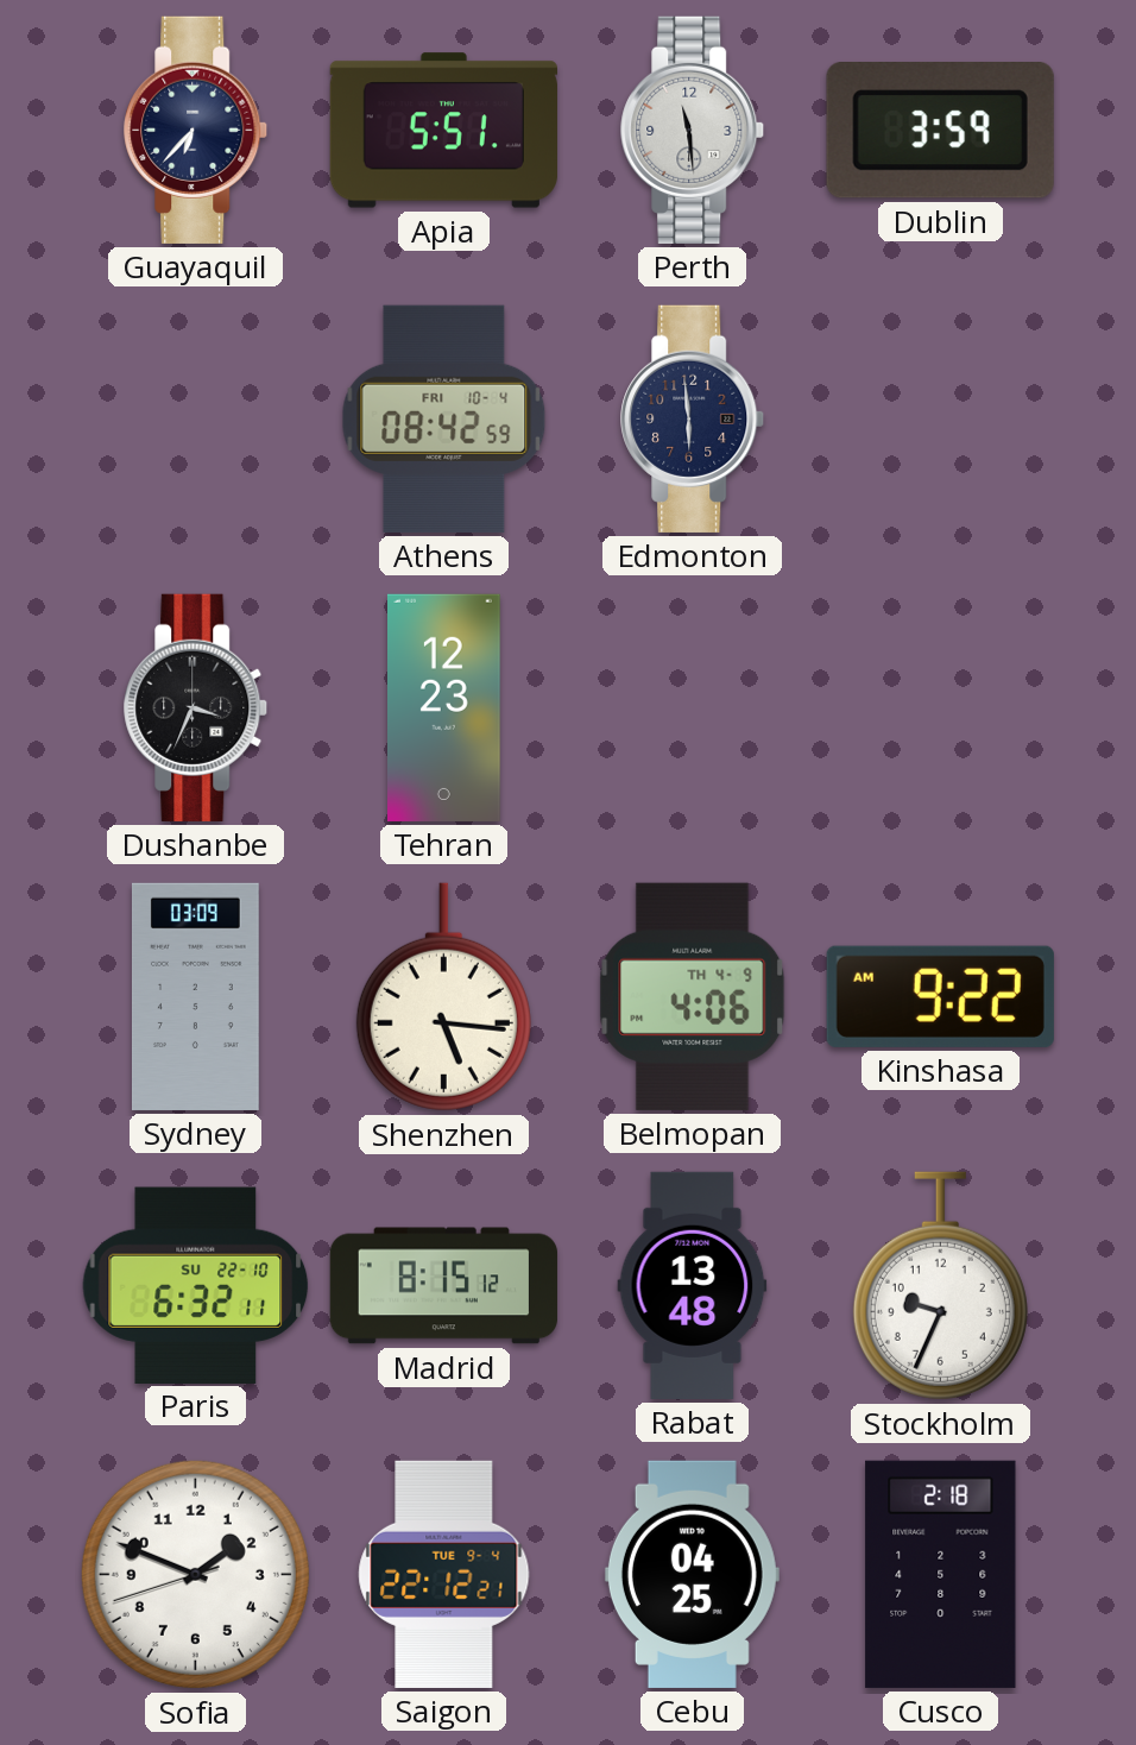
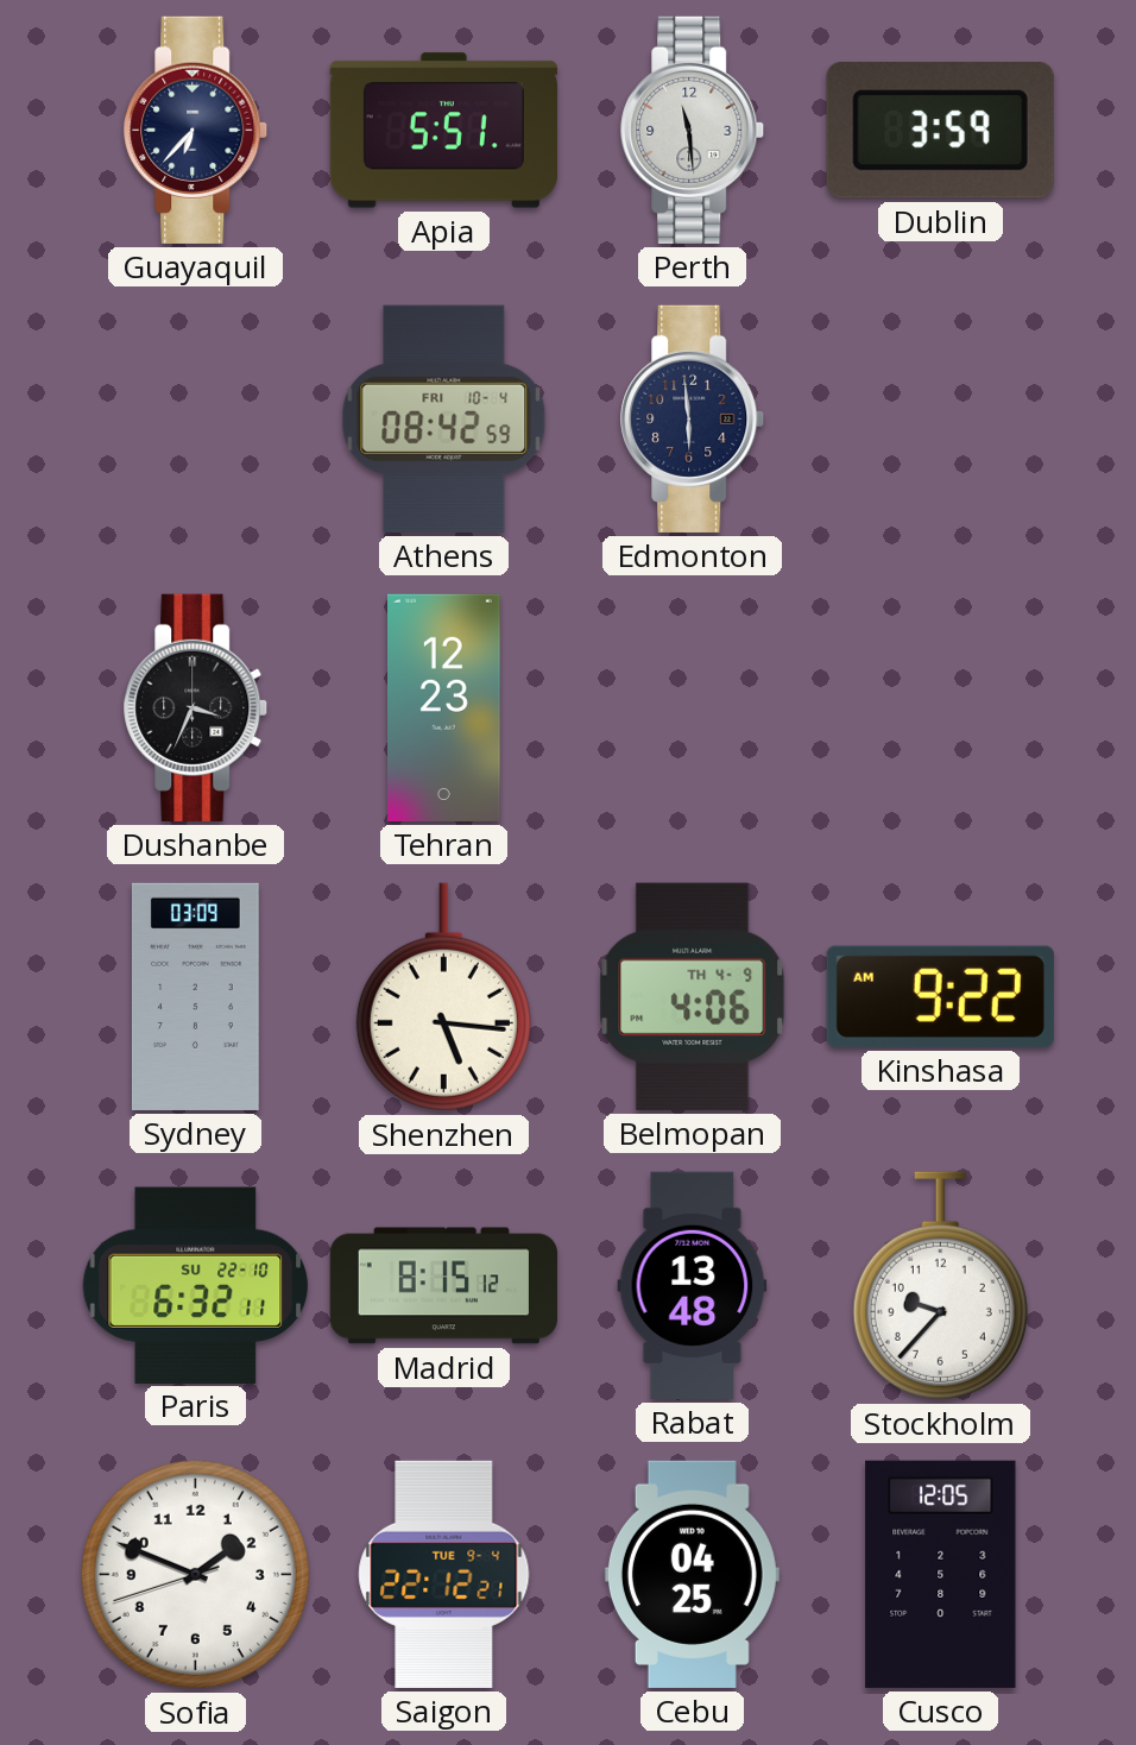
Stockholm: 9:34 -> 9:37 (940, 1286)
Cusco: 2:18 -> 12:05 (941, 1574)
